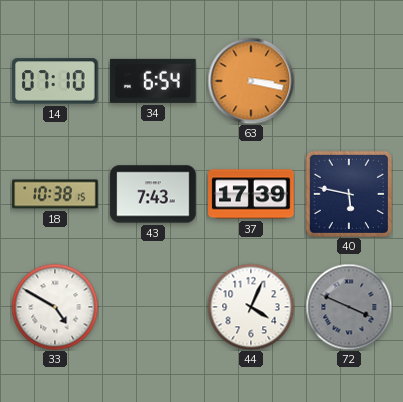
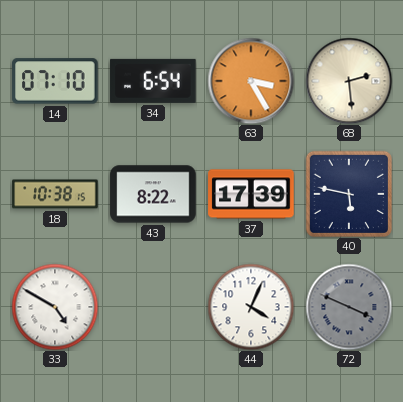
63: 3:17 -> 3:25 (251, 81)
68: none -> 2:29 (349, 81)
43: 7:43 -> 8:22 (153, 194)
